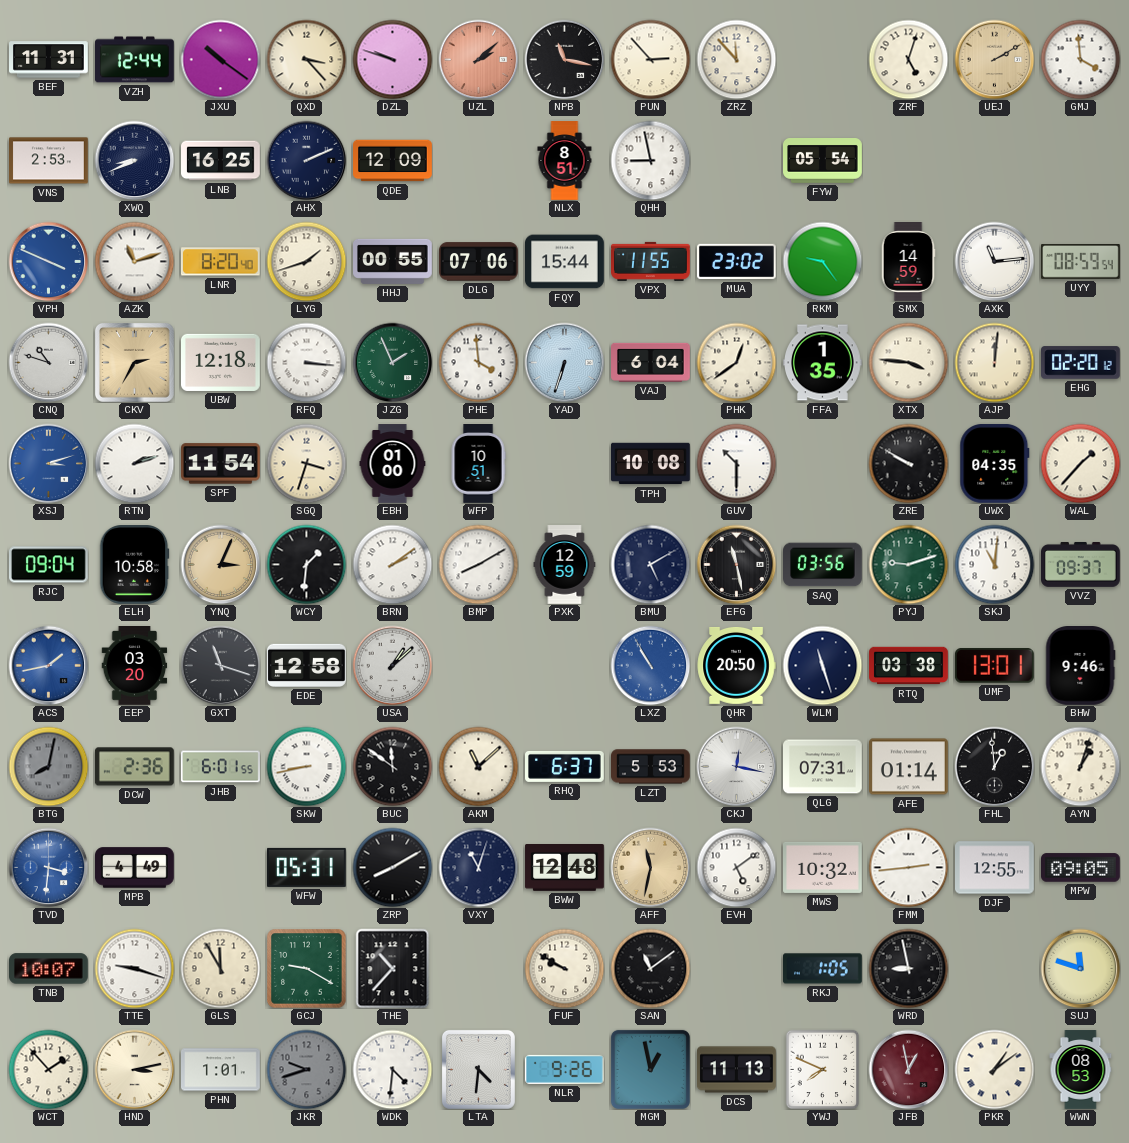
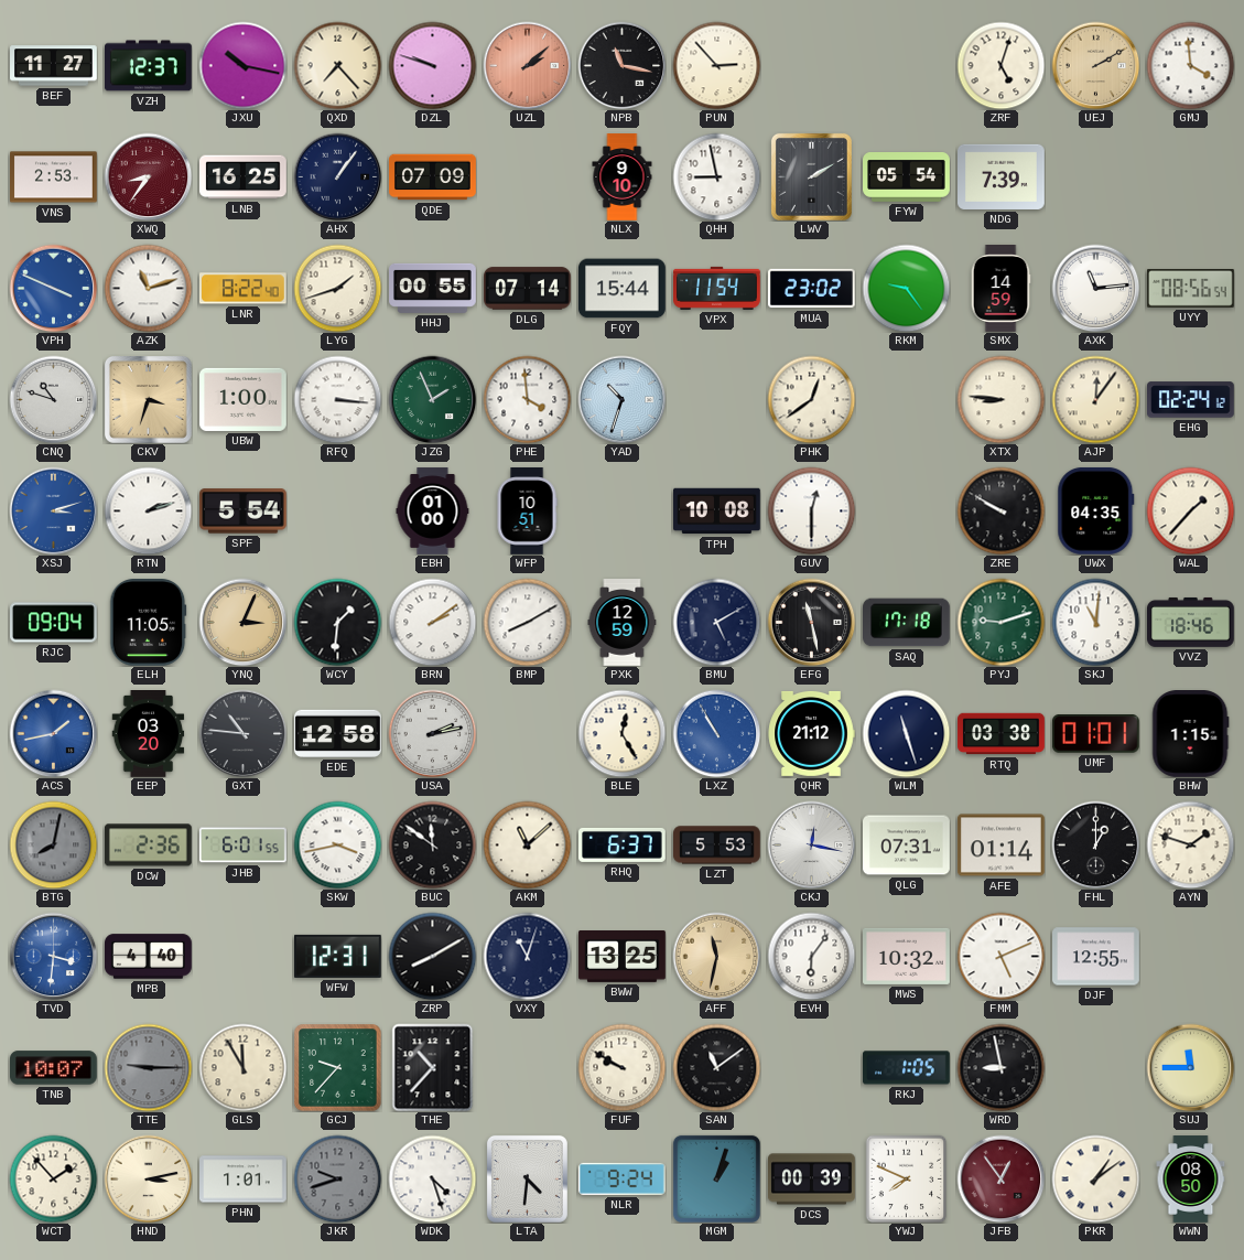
BEF: 11:31 -> 11:27 (54, 66)
VZH: 12:44 -> 12:37 (149, 66)
JXU: 10:21 -> 10:17 (242, 65)
QXD: 3:23 -> 7:23 (337, 65)
ZRZ: 11:53 -> none (736, 59)
XWQ: 8:41 -> 8:36 (148, 176)
XWQ dial: navy -> burgundy (148, 176)
AHX: 2:11 -> 1:06 (337, 176)
QDE: 12:09 -> 07:09 (433, 177)
NLX: 8:51 -> 9:10 (623, 177)
LWV: none -> 2:10 (811, 176)
NDG: none -> 7:39 (1002, 176)
LNR: 8:20 -> 8:22 (242, 289)
DLG: 07:06 -> 07:14 (528, 289)
VPX: 11:55 -> 11:54 (717, 288)
UYY: 08:59 -> 08:56 (1191, 289)
CKV: 2:35 -> 3:33 (149, 400)
UBW: 12:18 -> 1:00 (244, 399)
YAD: 6:33 -> 10:33 (621, 399)
VAJ: 6:04 -> none (651, 362)
FFA: 1:35 -> none (823, 363)
XTX: 3:46 -> 8:46 (1000, 399)
AJP: 12:01 -> 12:06 (1095, 399)
EHG: 02:20 -> 02:24 (1191, 400)
SPF: 11:54 -> 5:54 (244, 511)
SGQ: 3:33 -> none (306, 463)
GUV: 10:30 -> 12:30 (811, 510)
ELH: 10:58 -> 11:05 (149, 623)
SAQ: 03:56 -> 17:18 (907, 623)
VVZ: 09:37 -> 18:46 (1191, 622)
GXT: 11:18 -> 10:46 (242, 733)
USA: 1:08 -> 2:13 (432, 733)
BLE: none -> 12:25 (621, 733)
QHR: 20:50 -> 21:12 (811, 734)
UMF: 13:01 -> 01:01 (1095, 734)
BHW: 9:46 -> 1:15 (1191, 734)
SKW: 8:43 -> 3:43 (337, 844)
FHL: 12:59 -> 1:00 (1095, 844)
AYN: 1:03 -> 1:48 (1190, 844)
MPB: 4:49 -> 4:40 (149, 957)
WFW: 05:31 -> 12:31 (338, 956)
BWW: 12:48 -> 13:25 (623, 957)
EVH: 5:09 -> 6:06 (811, 956)
FMM: 2:44 -> 5:11 (1000, 956)
MPW: 09:05 -> none (1081, 868)
TTE: 9:18 -> 9:15 (148, 1067)
TTE dial: white -> grey (148, 1067)
GCJ: 9:20 -> 9:37 (337, 1067)
SUJ: 11:48 -> 11:45 (1190, 1067)
WDK: 4:31 -> 4:27 (432, 1178)
NLR: 9:26 -> 9:24 (621, 1178)
MGM: 12:58 -> 1:03 (716, 1178)
DCS: 11:13 -> 00:39 (812, 1180)
JFB: 12:58 -> 12:54 (1000, 1178)
WWN: 08:53 -> 08:50 (1191, 1180)
